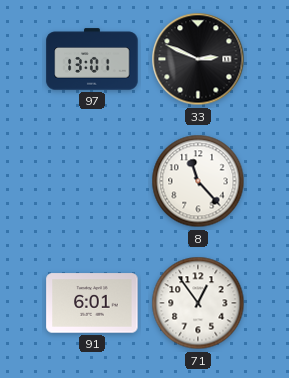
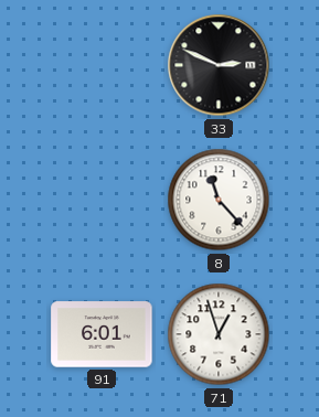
97: 13:01 -> none (92, 59)
71: 12:54 -> 12:57 (219, 334)
